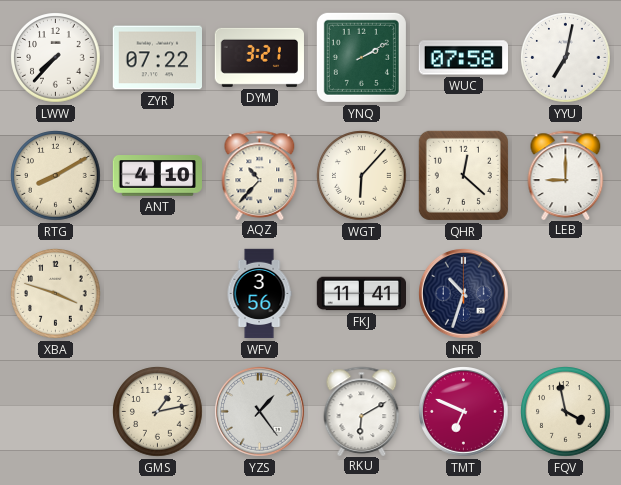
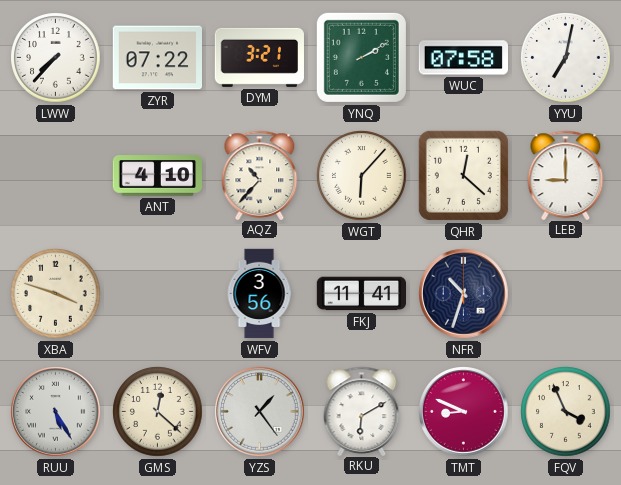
RTG: 8:10 -> none (56, 176)
RUU: none -> 5:25 (56, 412)
GMS: 1:13 -> 12:22 (158, 412)
TMT: 6:49 -> 8:49 (464, 412)
FQV: 3:58 -> 3:56 (566, 412)
